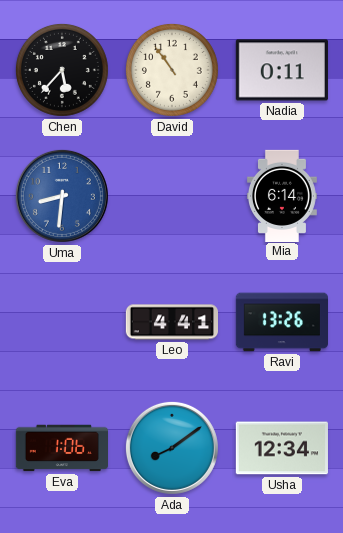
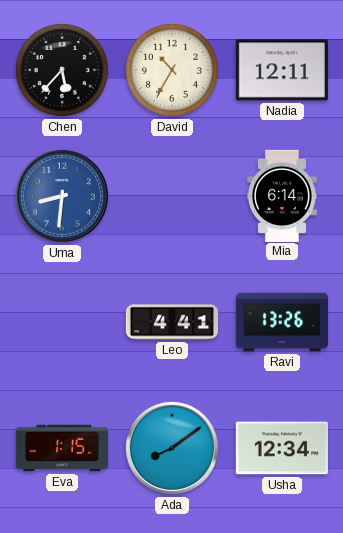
David: 10:54 -> 10:35 (172, 70)
Nadia: 0:11 -> 12:11 (282, 70)
Eva: 1:06 -> 1:15 (61, 448)
